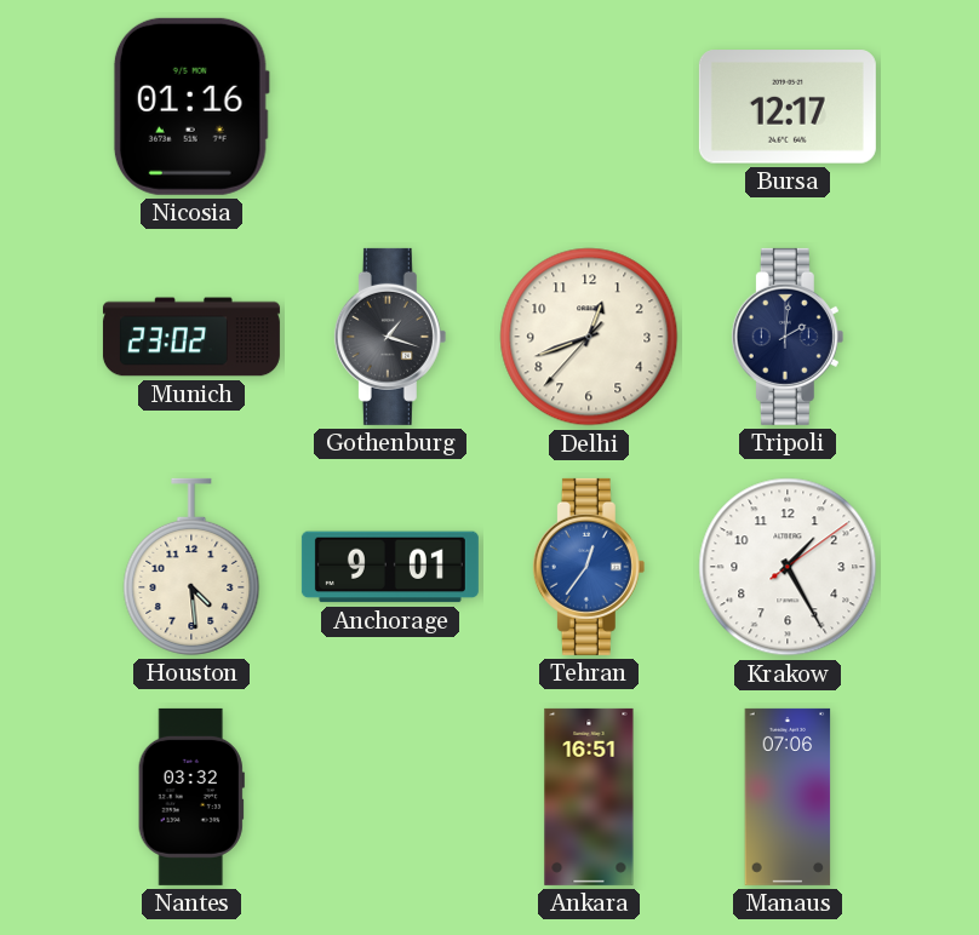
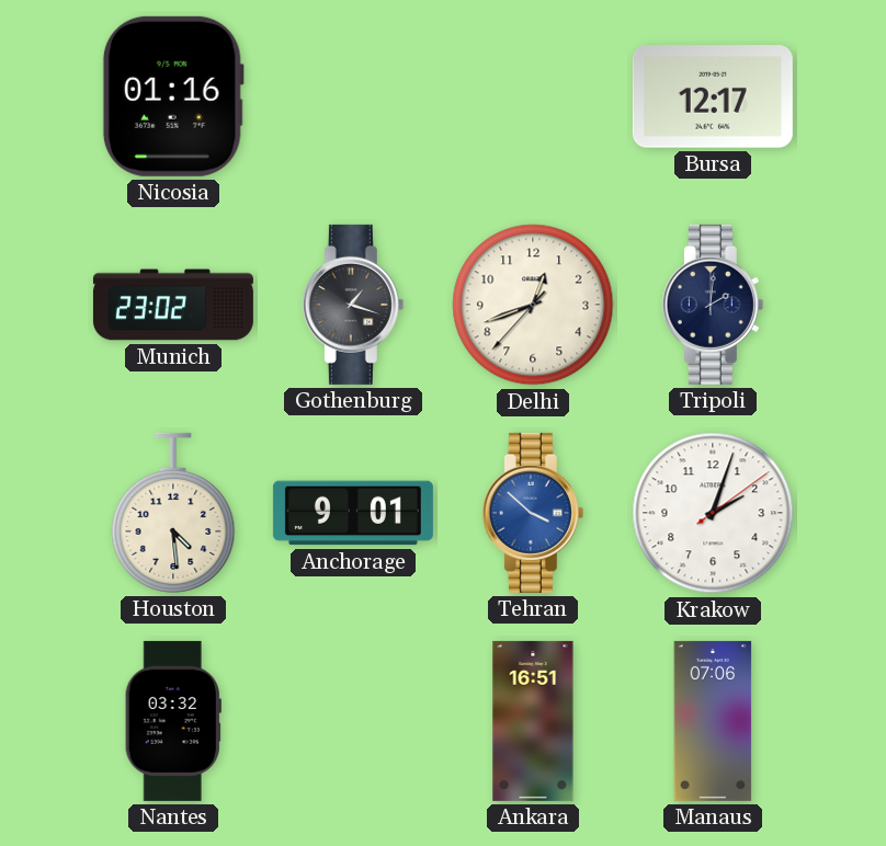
Tehran: 12:36 -> 3:52 (533, 513)
Krakow: 1:25 -> 2:03 (713, 513)
